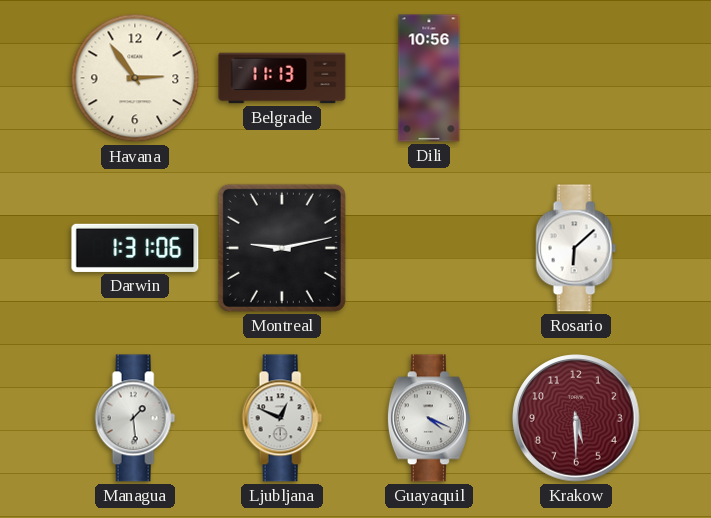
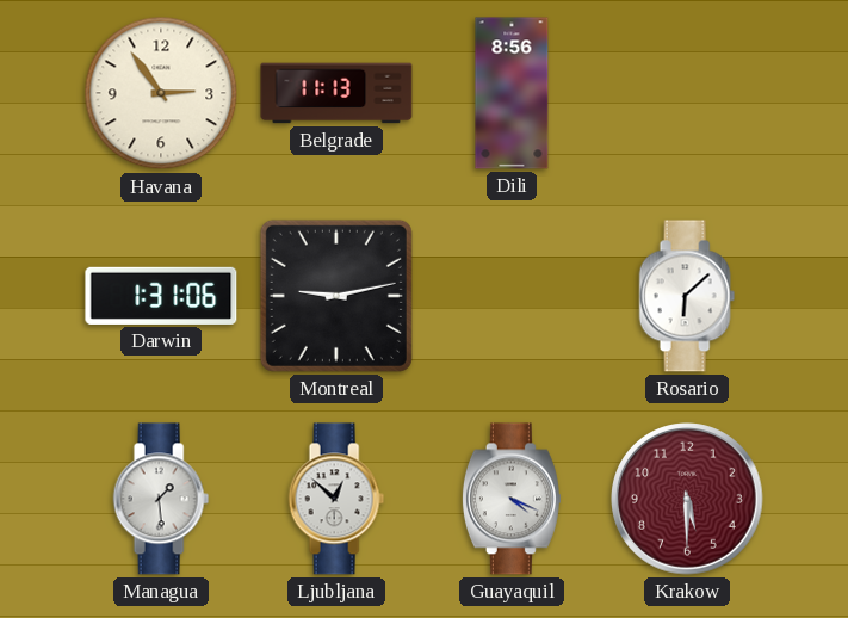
Dili: 10:56 -> 8:56 (512, 93)
Ljubljana: 12:49 -> 12:52 (336, 499)
